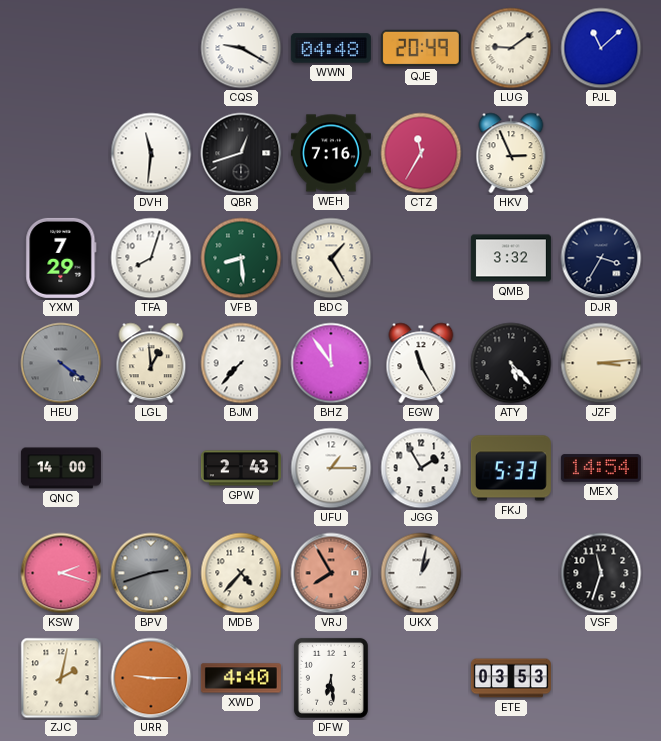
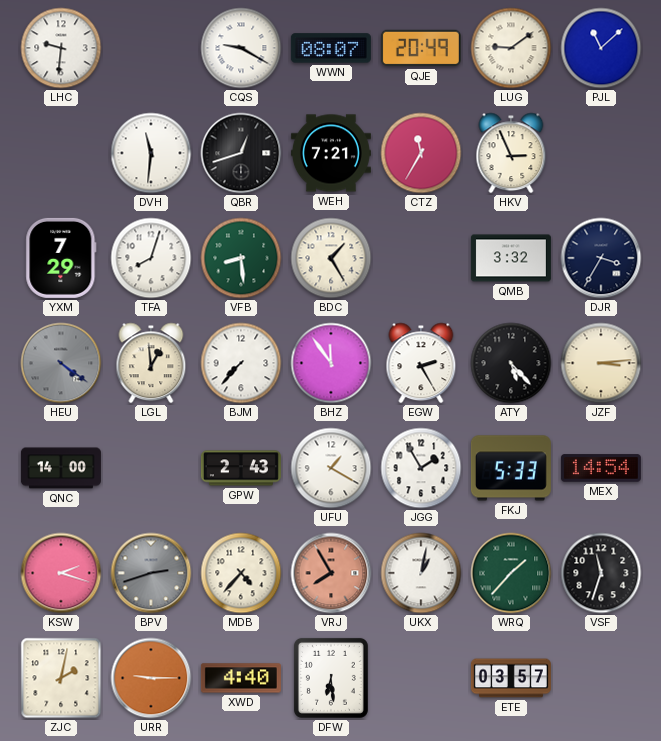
LHC: none -> 9:31 (61, 48)
WWN: 04:48 -> 08:07 (331, 48)
WEH: 7:16 -> 7:21 (331, 153)
EGW: 11:25 -> 2:25 (421, 363)
UFU: 1:15 -> 1:20 (331, 468)
WRQ: none -> 1:37 (511, 573)
ETE: 03:53 -> 03:57 (511, 678)
